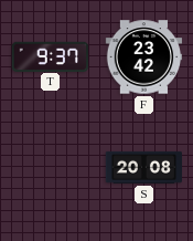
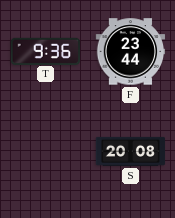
T: 9:37 -> 9:36 (45, 51)
F: 23:42 -> 23:44 (131, 52)
